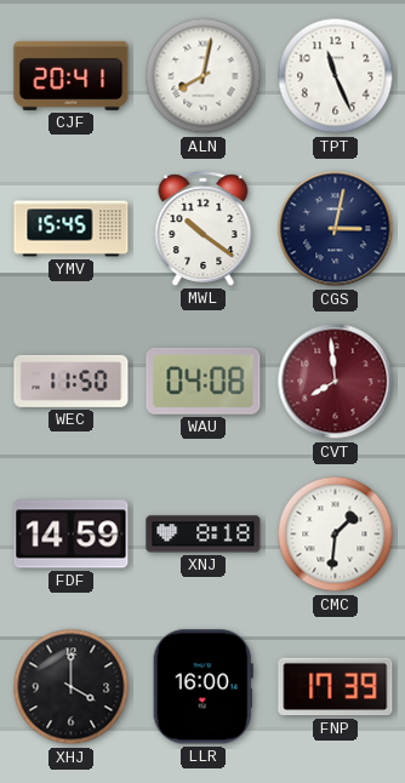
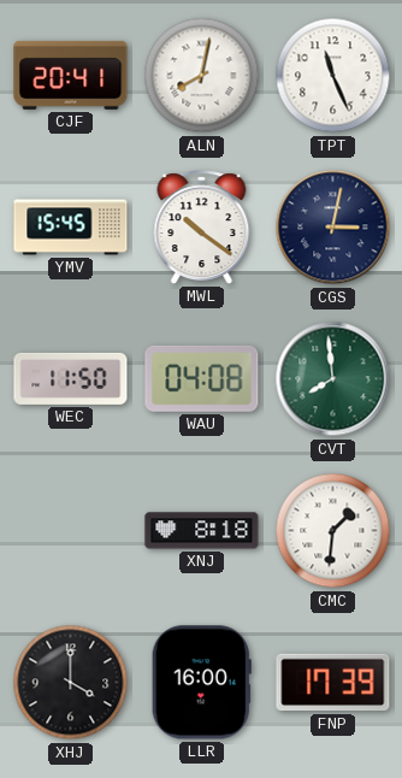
CVT dial: burgundy -> green (333, 379)
FDF: 14:59 -> none (72, 535)
